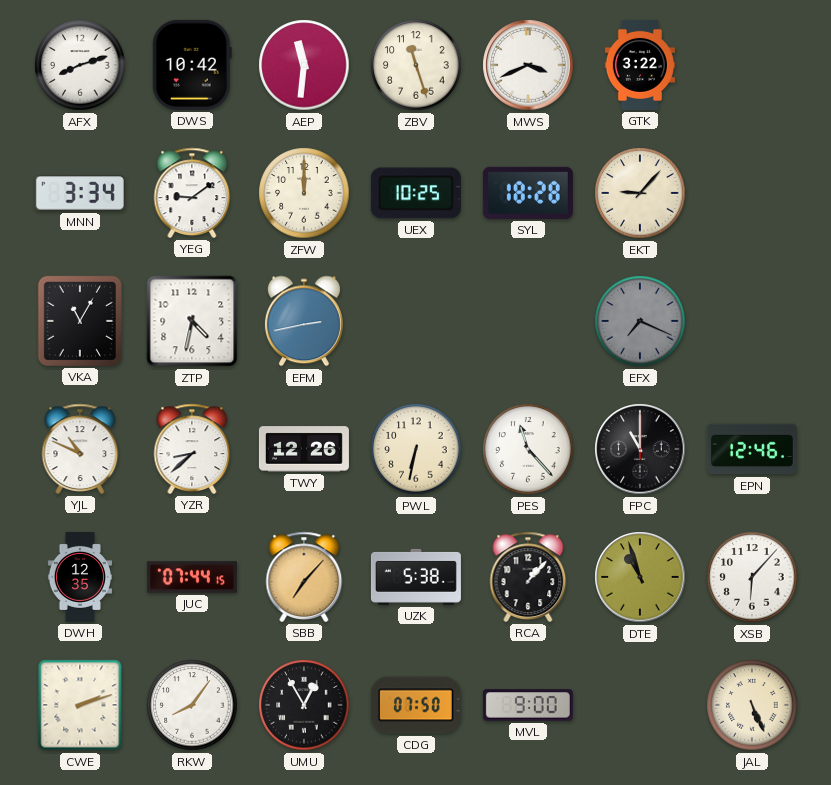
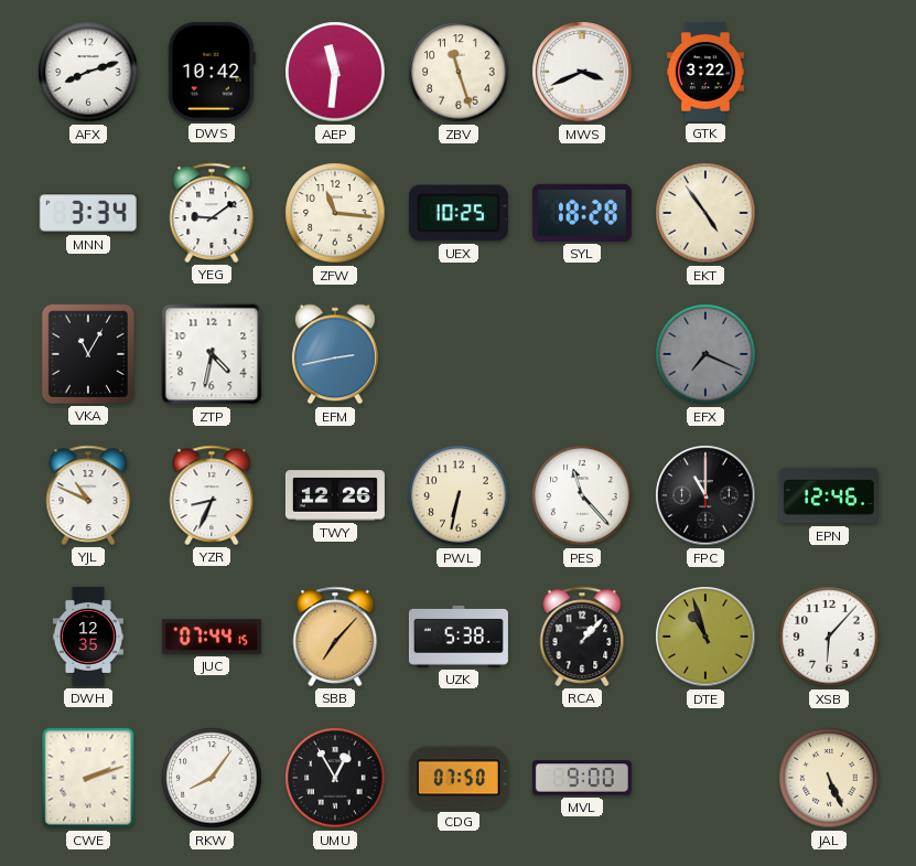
ZFW: 12:00 -> 11:16 (335, 213)
EKT: 9:07 -> 4:54 (705, 213)
YZR: 8:38 -> 8:34 (212, 495)
